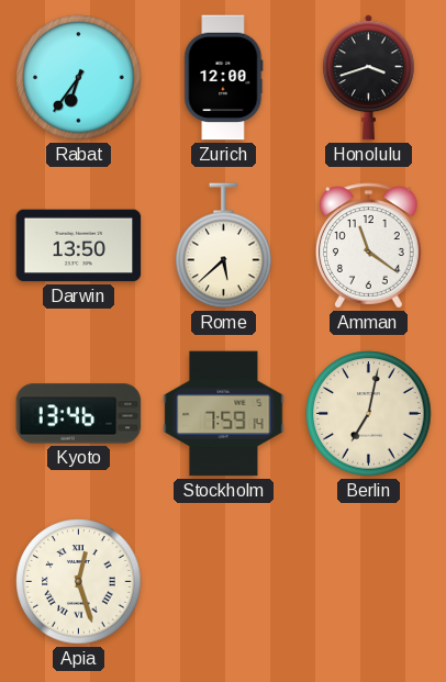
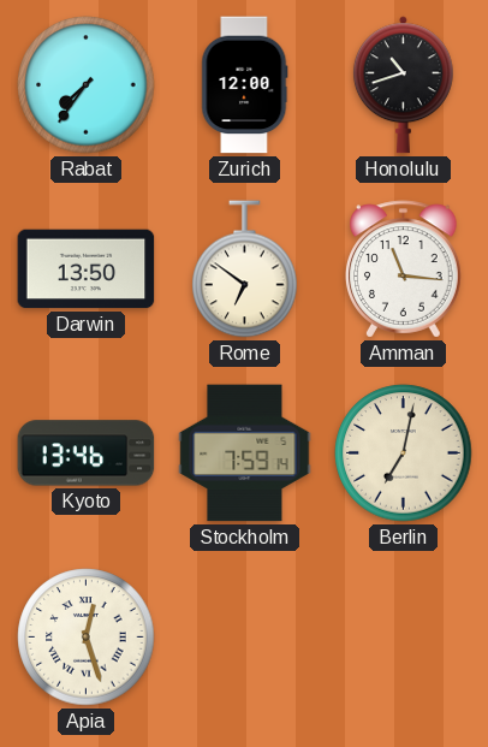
Rabat: 6:36 -> 7:36 (87, 85)
Honolulu: 3:42 -> 10:42 (403, 85)
Rome: 5:38 -> 6:51 (245, 269)
Amman: 11:21 -> 11:16 (404, 269)
